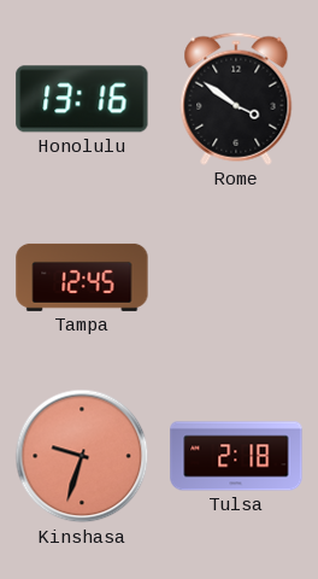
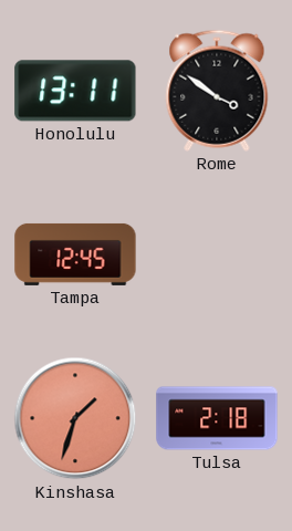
Honolulu: 13:16 -> 13:11 (75, 91)
Kinshasa: 9:33 -> 1:33 (75, 418)
